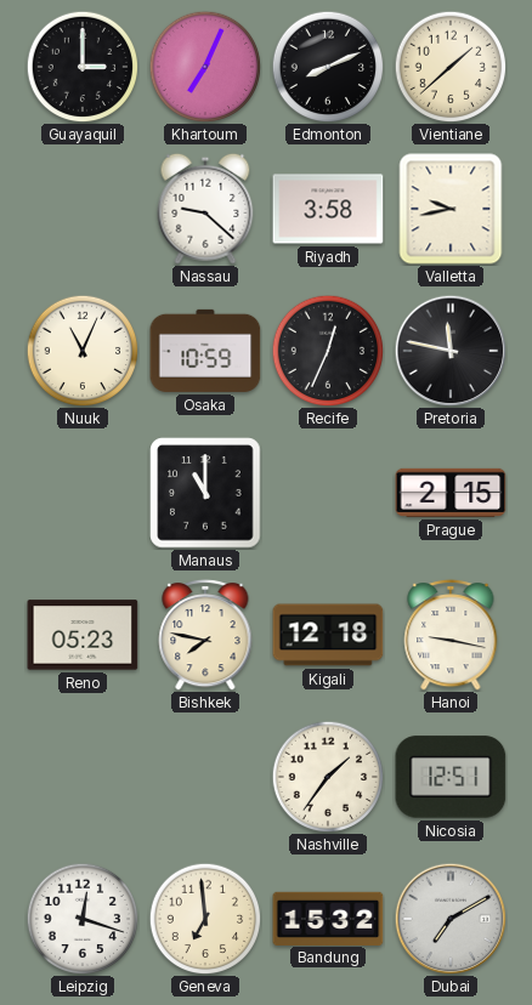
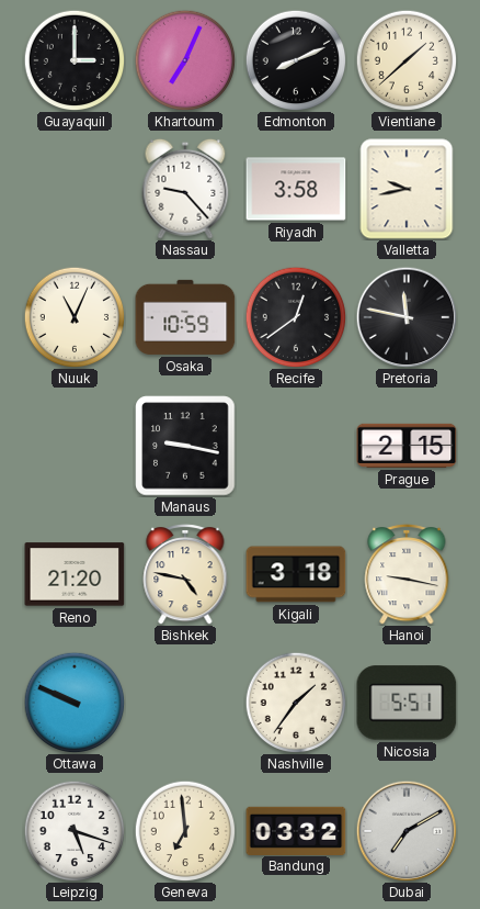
Nassau: 9:22 -> 9:23 (185, 189)
Recife: 12:34 -> 12:39 (296, 317)
Manaus: 11:00 -> 9:17 (185, 446)
Reno: 05:23 -> 21:20 (75, 574)
Bishkek: 7:47 -> 4:47 (185, 574)
Kigali: 12:18 -> 3:18 (296, 574)
Ottawa: none -> 9:49 (75, 703)
Nicosia: 12:51 -> 5:51 (407, 703)
Leipzig: 12:18 -> 5:18 (75, 831)
Bandung: 15:32 -> 03:32 (296, 830)
